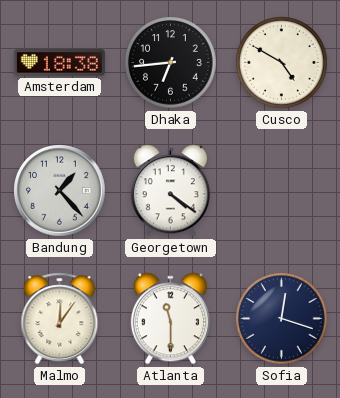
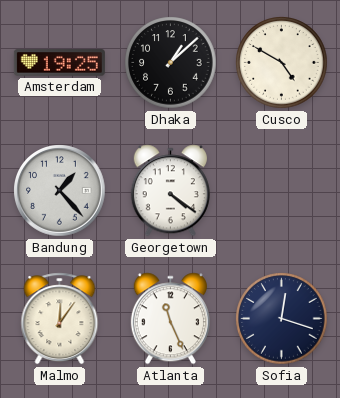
Amsterdam: 18:38 -> 19:25 (59, 63)
Dhaka: 6:44 -> 1:08 (171, 63)
Atlanta: 11:30 -> 11:26 (170, 319)
